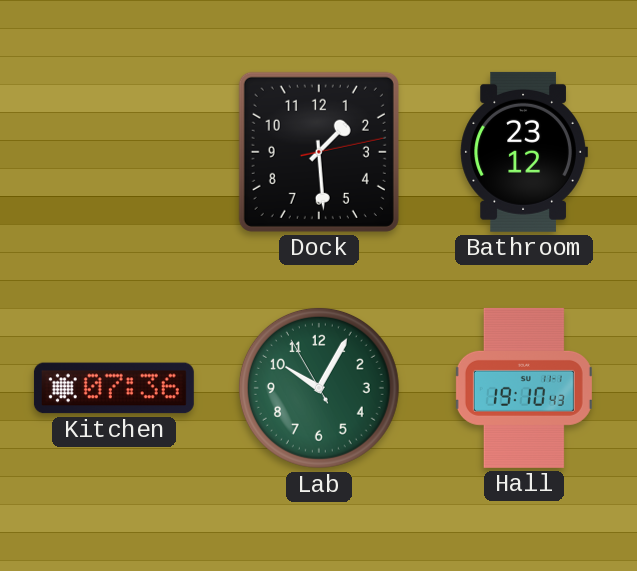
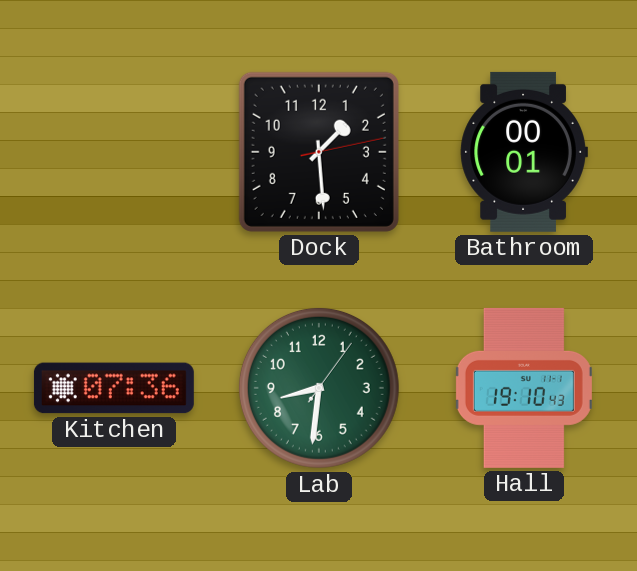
Bathroom: 23:12 -> 00:01 (524, 152)
Lab: 10:04 -> 8:31 (319, 388)
